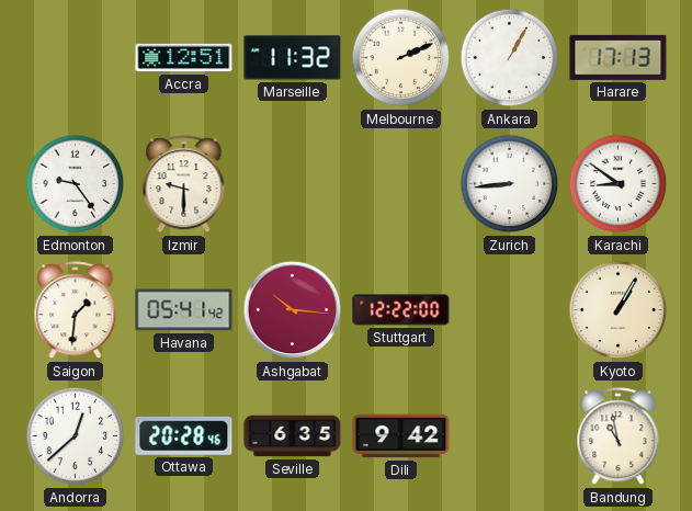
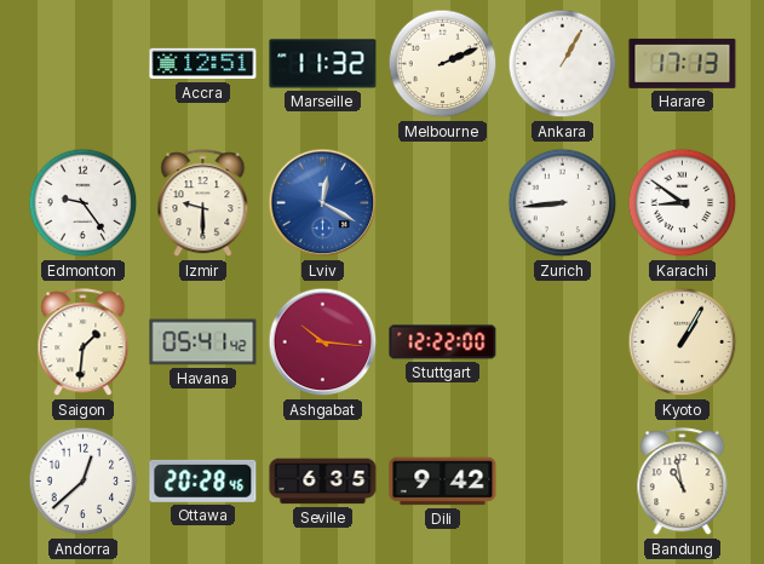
Lviv: none -> 12:20 (323, 203)
